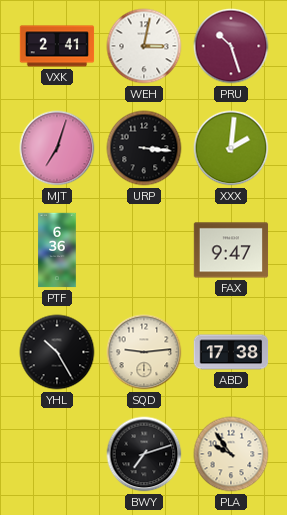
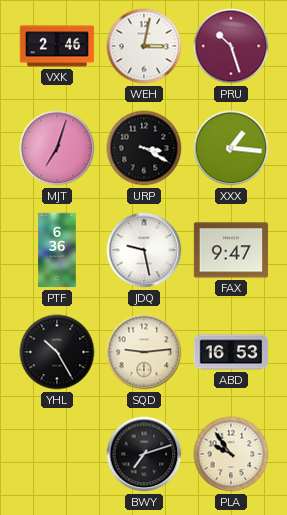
VXK: 2:41 -> 2:46 (57, 46)
URP: 3:16 -> 3:20 (144, 148)
XXX: 2:01 -> 1:16 (231, 148)
JDQ: none -> 9:28 (144, 250)
ABD: 17:38 -> 16:53 (231, 352)
